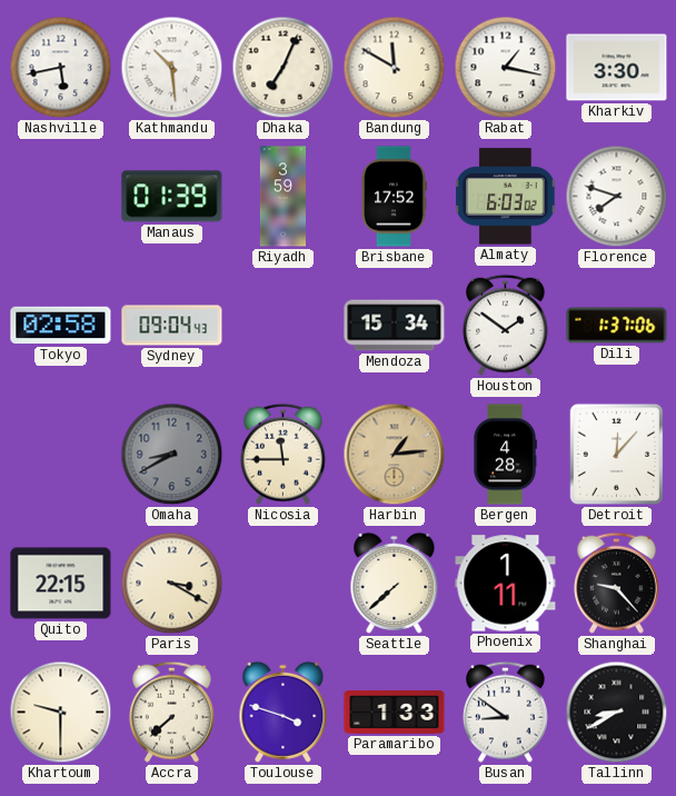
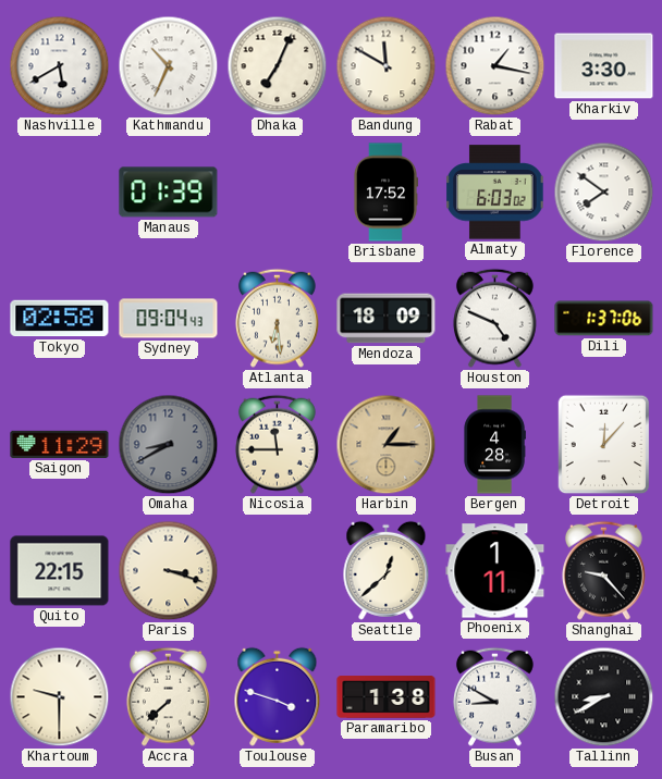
Nashville: 5:43 -> 5:40 (60, 66)
Kathmandu: 10:29 -> 10:34 (169, 66)
Riyadh: 3:59 -> none (282, 197)
Florence: 7:48 -> 7:51 (604, 193)
Atlanta: none -> 6:29 (277, 318)
Mendoza: 15:34 -> 18:09 (387, 319)
Houston: 1:51 -> 4:49 (494, 318)
Saigon: none -> 11:29 (60, 444)
Harbin: 1:14 -> 1:15 (387, 445)
Paris: 3:20 -> 3:18 (169, 571)
Seattle: 7:38 -> 12:38 (387, 570)
Paramaribo: 1:33 -> 1:38 (387, 697)
Busan: 8:51 -> 8:50 (494, 696)
